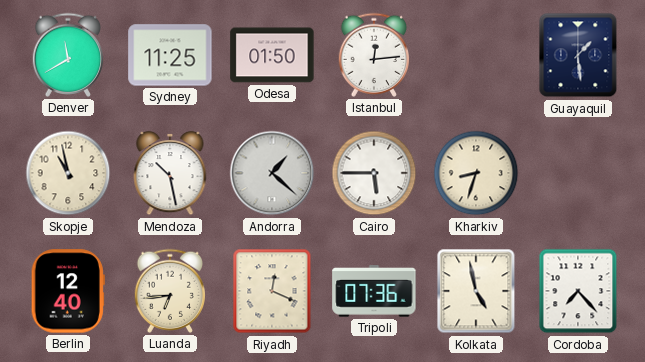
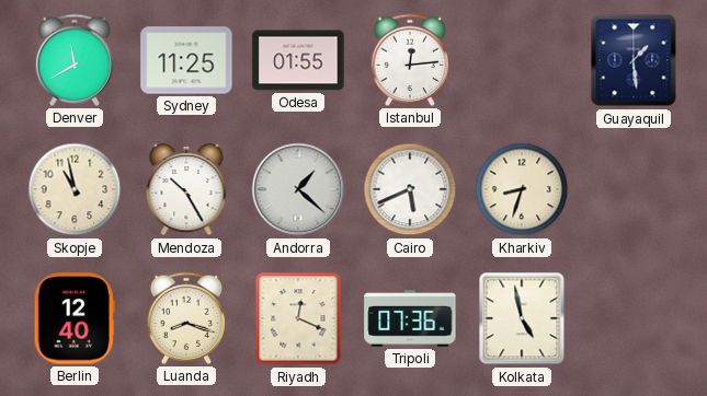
Odesa: 01:50 -> 01:55 (298, 60)
Mendoza: 10:28 -> 10:25 (186, 189)
Cairo: 5:45 -> 5:41 (410, 189)
Luanda: 6:44 -> 8:18 (185, 318)
Cordoba: 7:23 -> none (578, 291)
